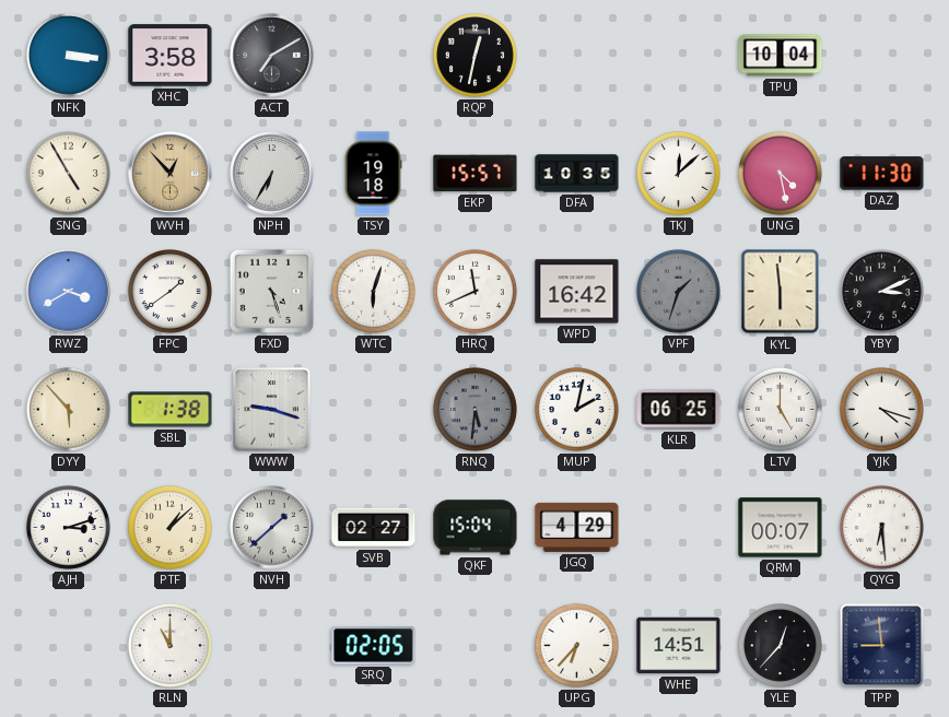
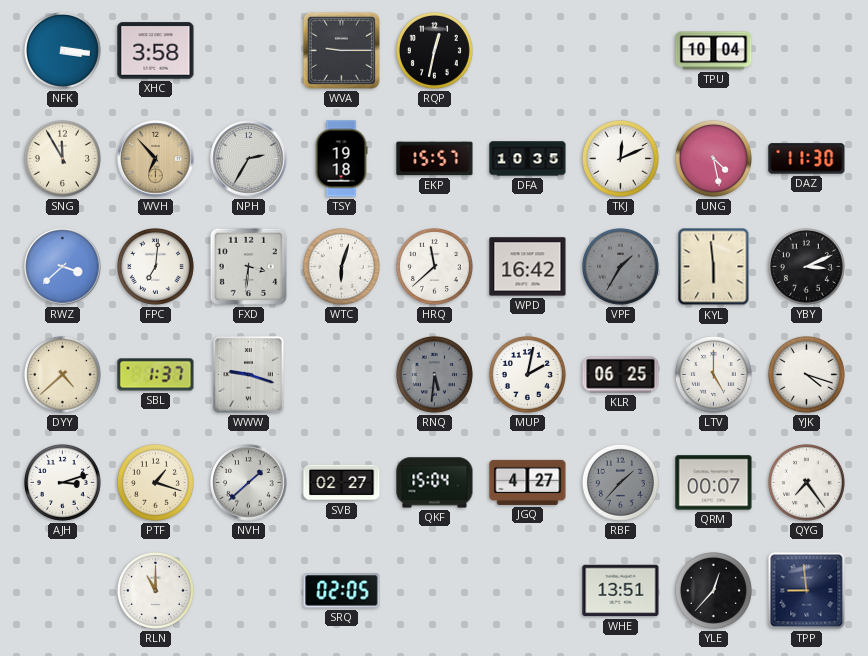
ACT: 7:10 -> none (272, 56)
WVA: none -> 9:15 (341, 50)
SNG: 4:55 -> 11:55 (62, 158)
WVH: 12:53 -> 6:53 (156, 159)
NPH: 6:35 -> 2:35 (249, 159)
TKJ: 12:08 -> 12:11 (620, 158)
RWZ: 3:40 -> 3:38 (63, 267)
FPC: 1:39 -> 7:01 (155, 266)
FXD: 4:27 -> 3:31 (248, 266)
HRQ: 11:41 -> 11:38 (434, 266)
VPF: 1:33 -> 1:35 (620, 266)
DYY: 5:53 -> 4:38 (62, 374)
SBL: 1:38 -> 1:37 (156, 375)
PTF: 1:08 -> 1:18 (155, 482)
JGQ: 4:29 -> 4:27 (528, 482)
RBF: none -> 1:37 (620, 482)
QYG: 6:29 -> 7:24 (806, 482)
UPG: 6:37 -> none (576, 645)
WHE: 14:51 -> 13:51 (621, 591)
